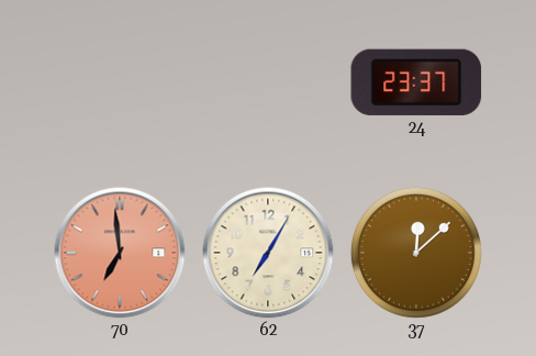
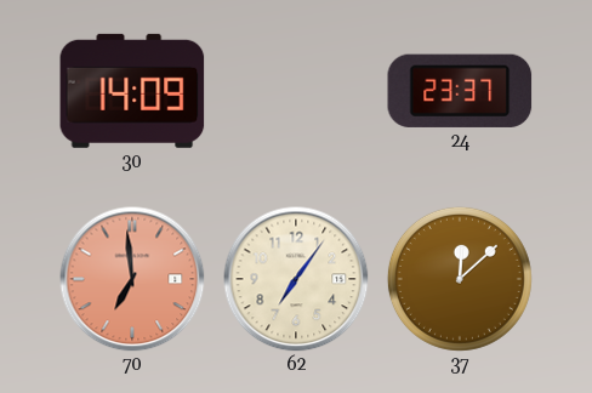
30: none -> 14:09 (132, 91)
62: 7:05 -> 7:06 (296, 279)
